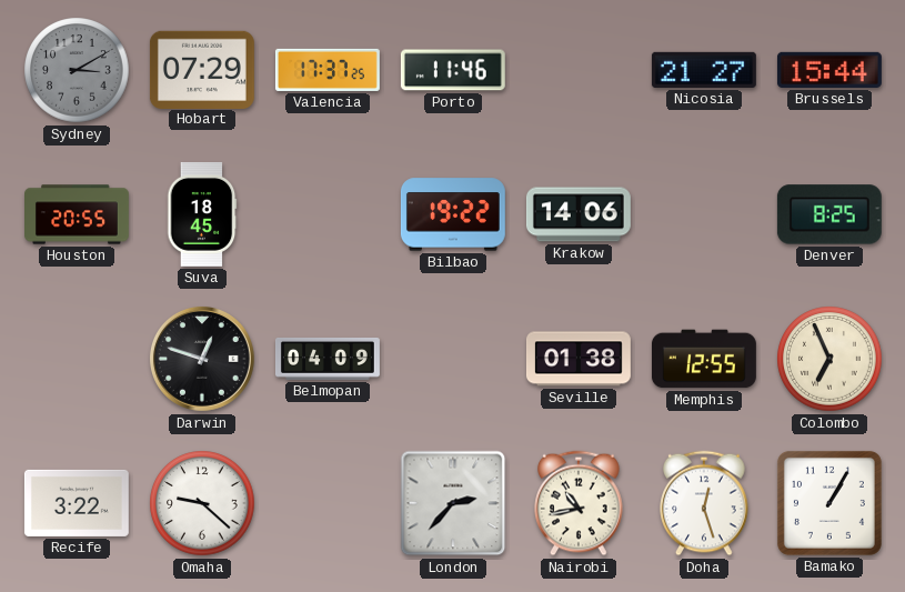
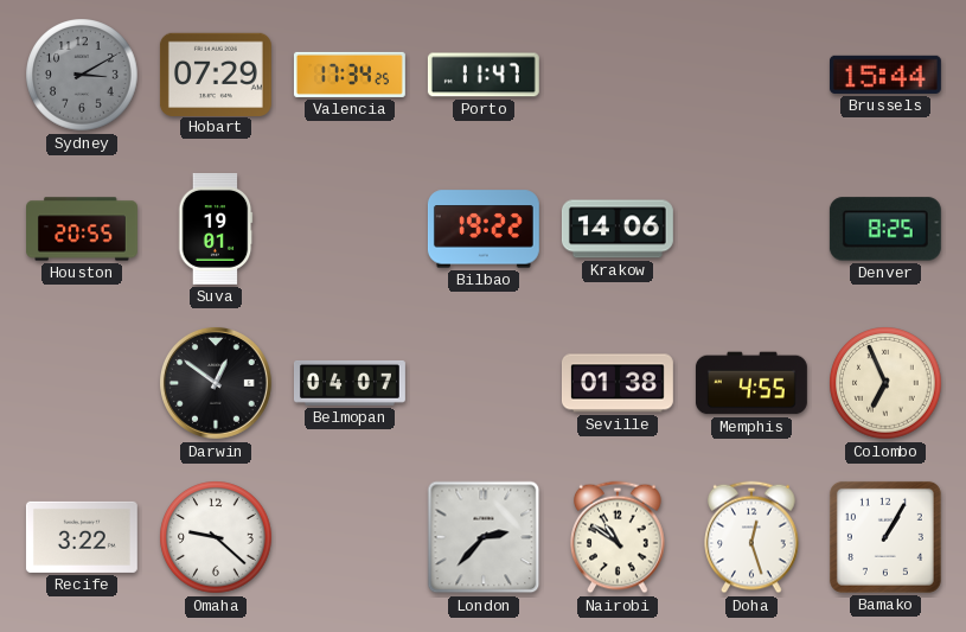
Valencia: 17:37 -> 17:34 (350, 75)
Porto: 11:46 -> 11:47 (484, 75)
Nicosia: 21:27 -> none (704, 70)
Suva: 18:45 -> 19:01 (216, 229)
Darwin: 12:48 -> 12:51 (216, 383)
Belmopan: 04:09 -> 04:07 (351, 383)
Memphis: 12:55 -> 4:55 (751, 383)
Nairobi: 10:43 -> 10:51 (618, 537)
